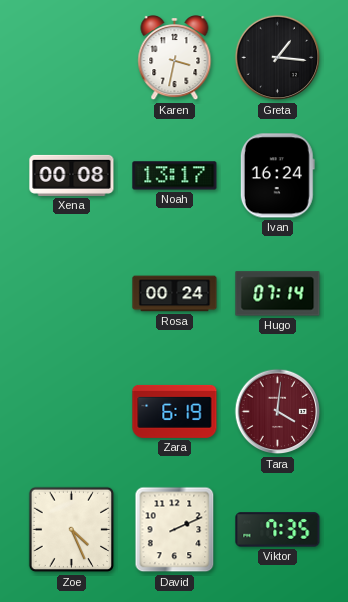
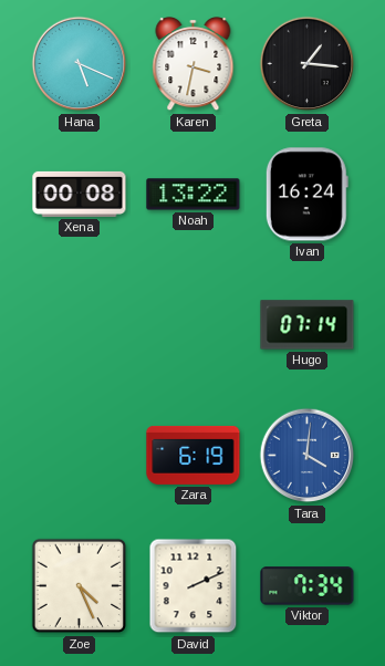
Hana: none -> 5:19 (80, 64)
Noah: 13:17 -> 13:22 (194, 195)
Rosa: 00:24 -> none (175, 294)
Tara dial: burgundy -> blue (308, 456)
Viktor: 7:35 -> 7:34 (308, 586)
